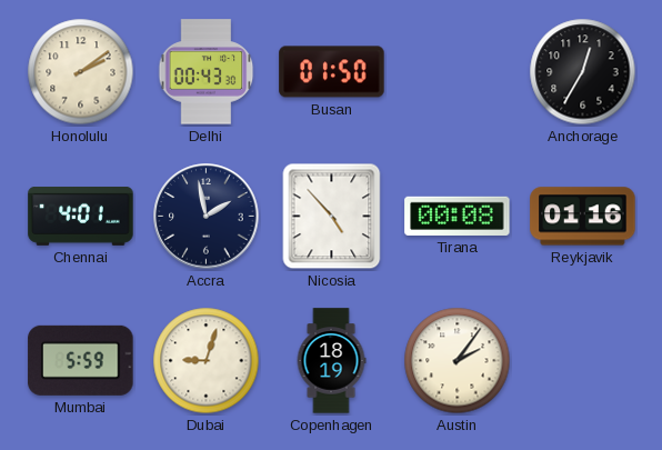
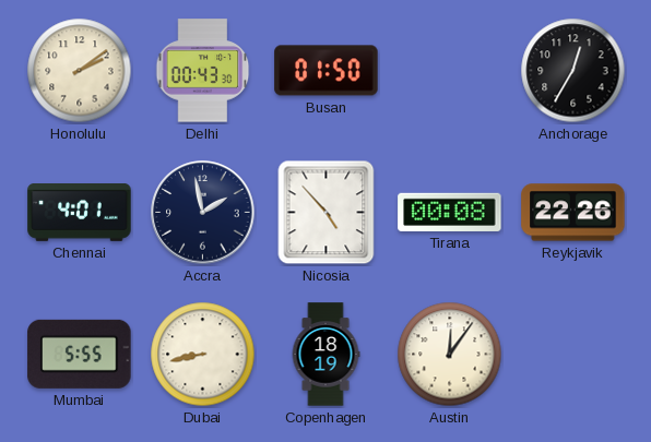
Reykjavik: 01:16 -> 22:26 (573, 213)
Mumbai: 5:59 -> 5:55 (80, 354)
Dubai: 9:03 -> 8:43 (203, 355)
Austin: 2:06 -> 12:06 (450, 355)
